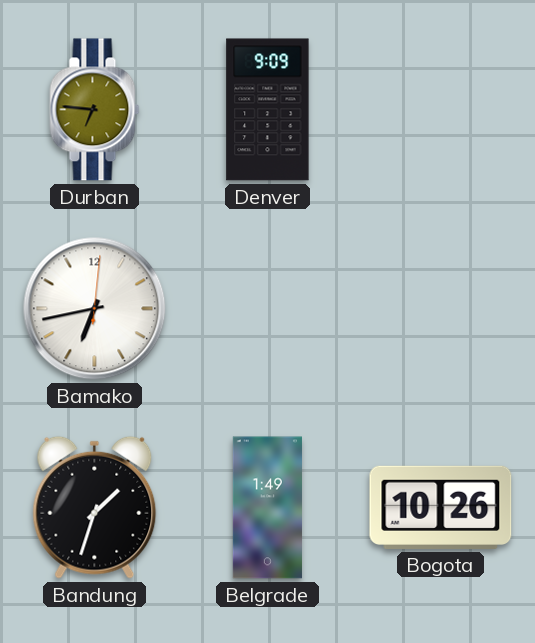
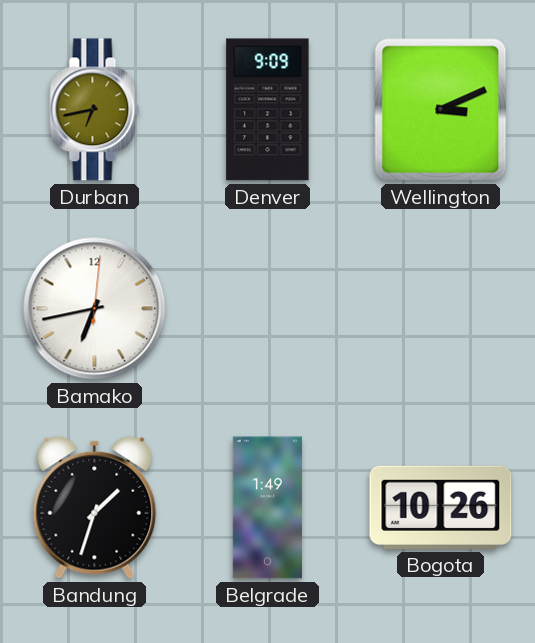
Durban: 6:46 -> 6:43 (95, 110)
Wellington: none -> 3:11 (441, 110)
